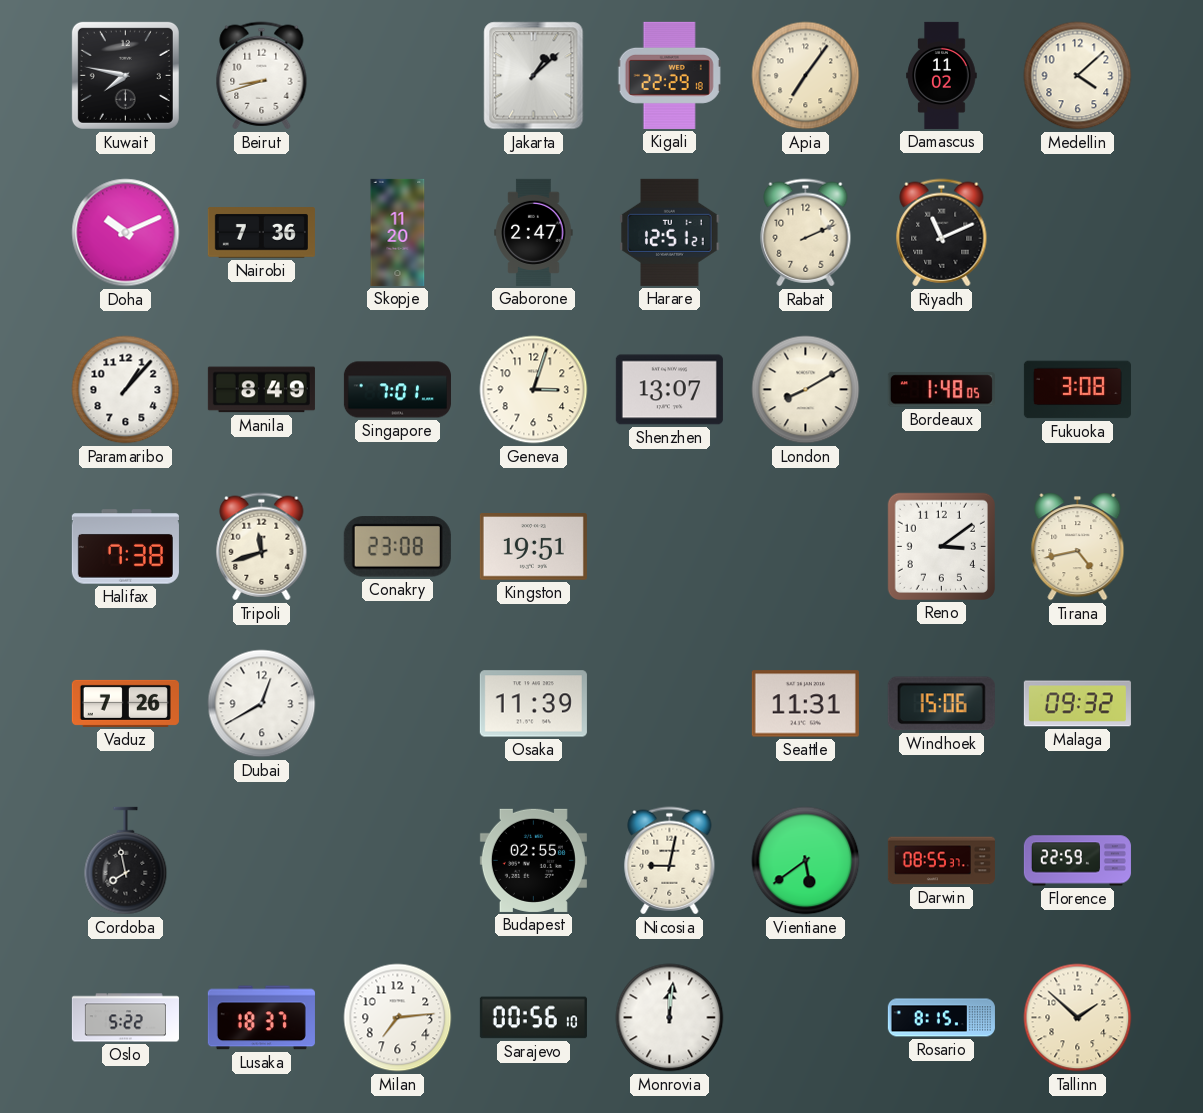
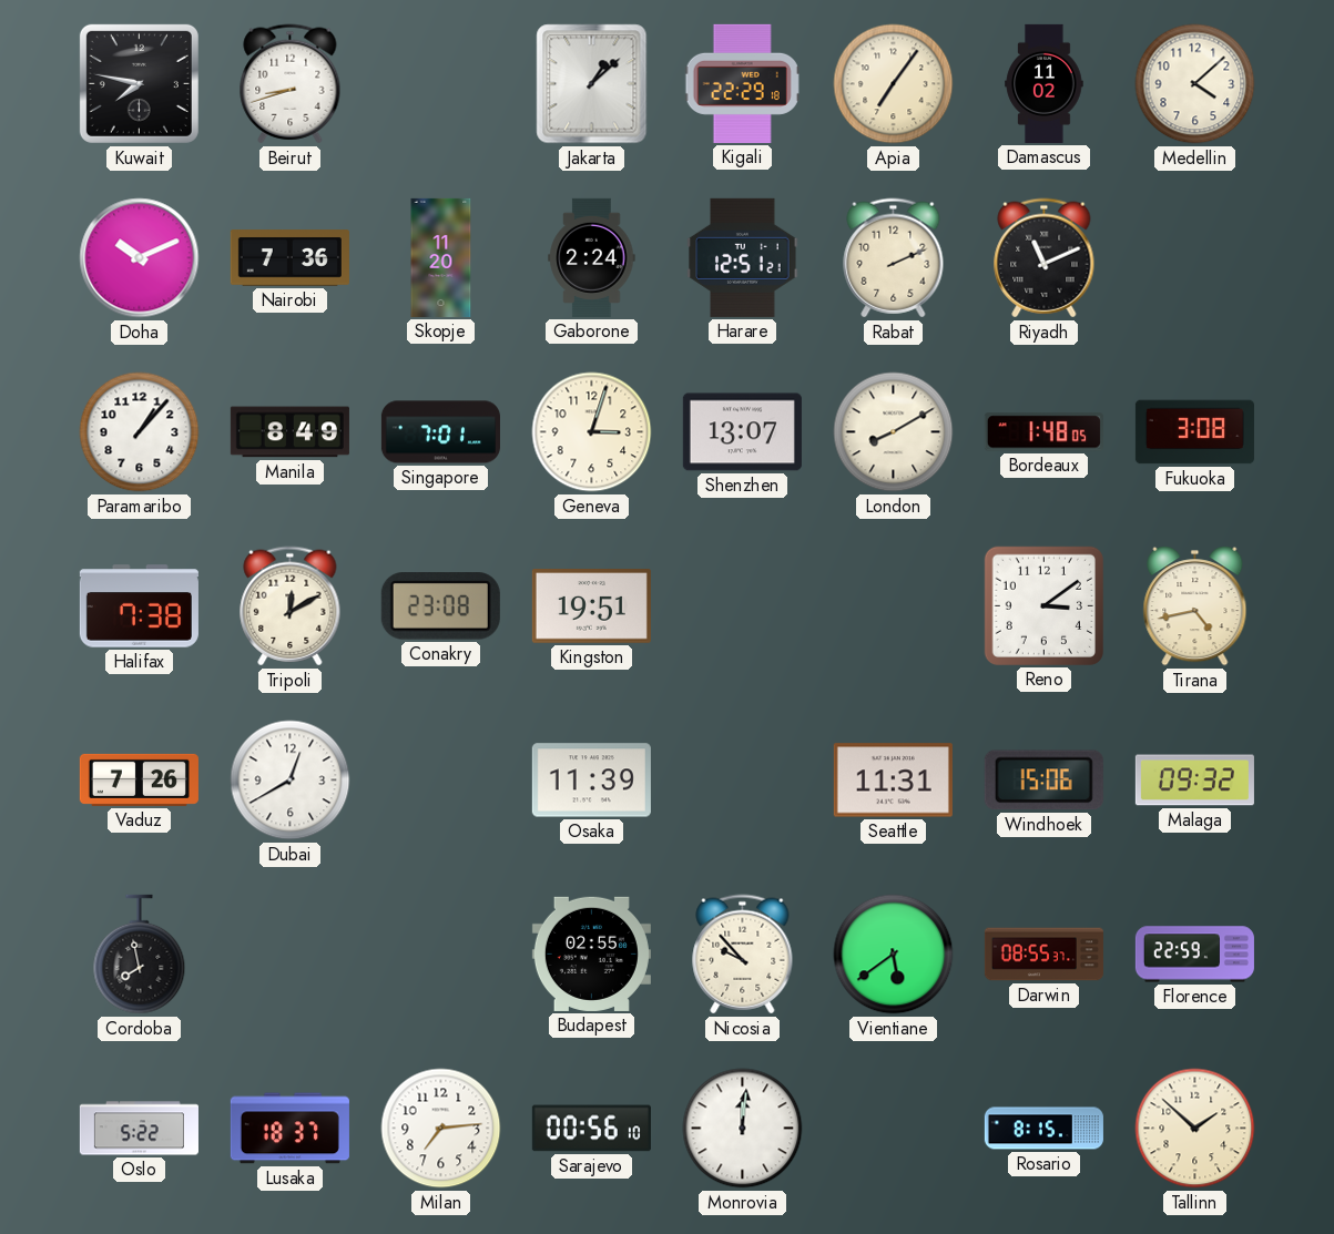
Gaborone: 2:47 -> 2:24 (592, 257)
Tripoli: 11:42 -> 12:10 (291, 606)
Nicosia: 9:02 -> 9:53 (743, 955)
